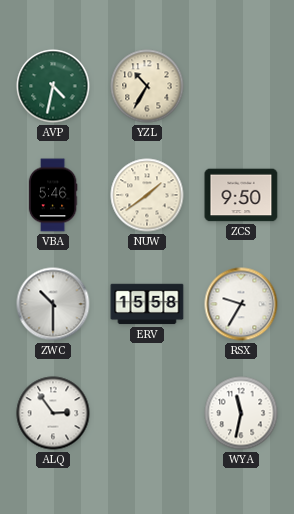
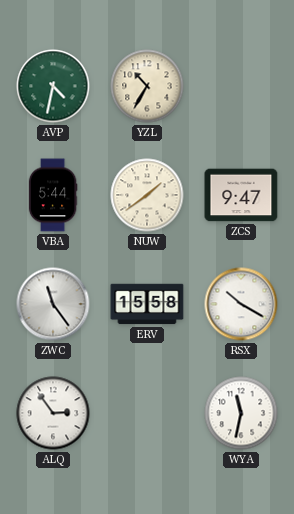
VBA: 5:46 -> 5:44 (53, 195)
ZCS: 9:50 -> 9:47 (241, 195)
ZWC: 10:30 -> 11:24 (53, 304)
RSX: 9:35 -> 10:20 (241, 304)
